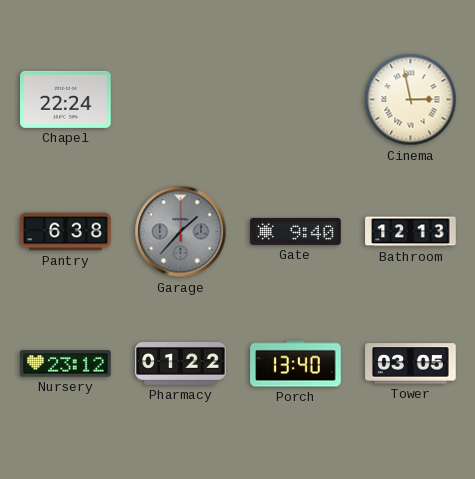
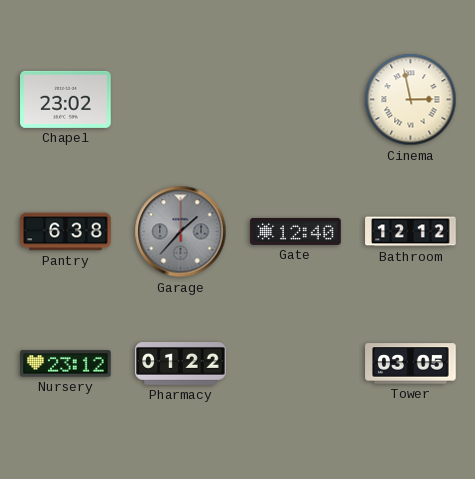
Chapel: 22:24 -> 23:02 (66, 99)
Gate: 9:40 -> 12:40 (296, 231)
Bathroom: 12:13 -> 12:12 (411, 232)
Porch: 13:40 -> none (296, 364)
